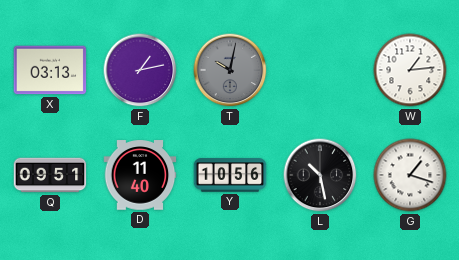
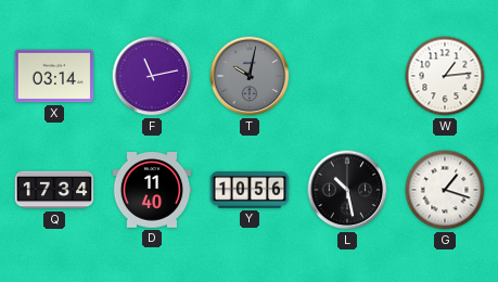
X: 03:13 -> 03:14 (54, 76)
F: 1:13 -> 11:13 (152, 76)
Q: 09:51 -> 17:34 (54, 190)
